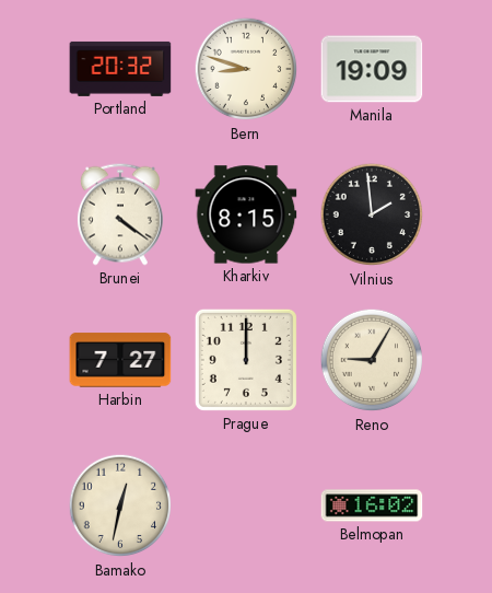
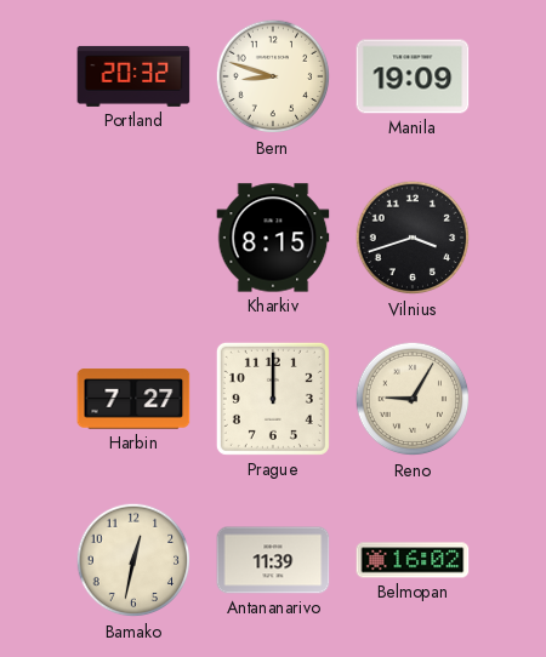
Brunei: 4:21 -> none (120, 214)
Vilnius: 1:59 -> 3:42 (413, 238)
Antananarivo: none -> 11:39 (273, 560)
